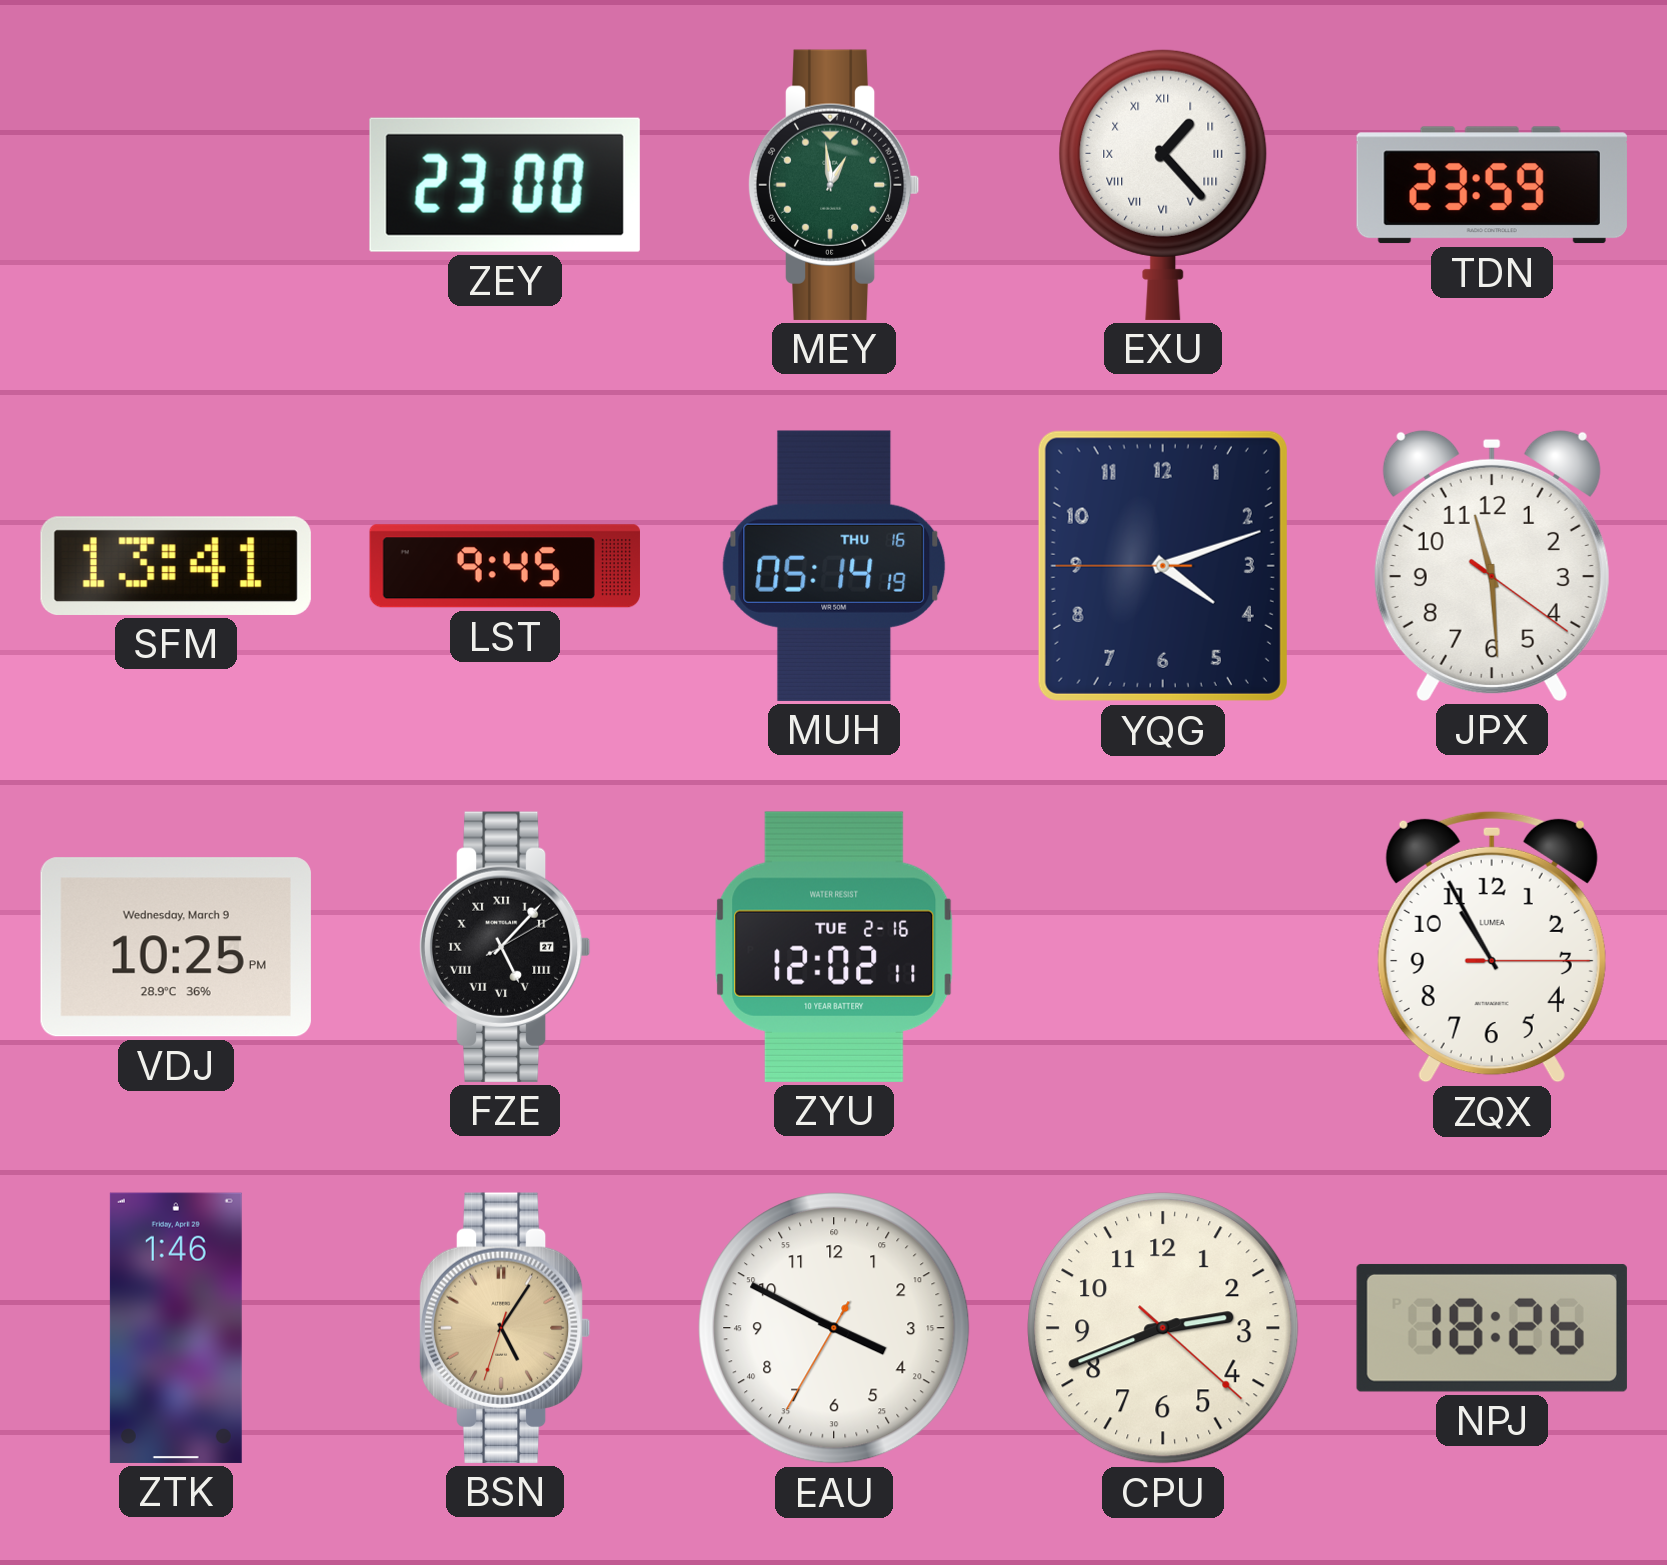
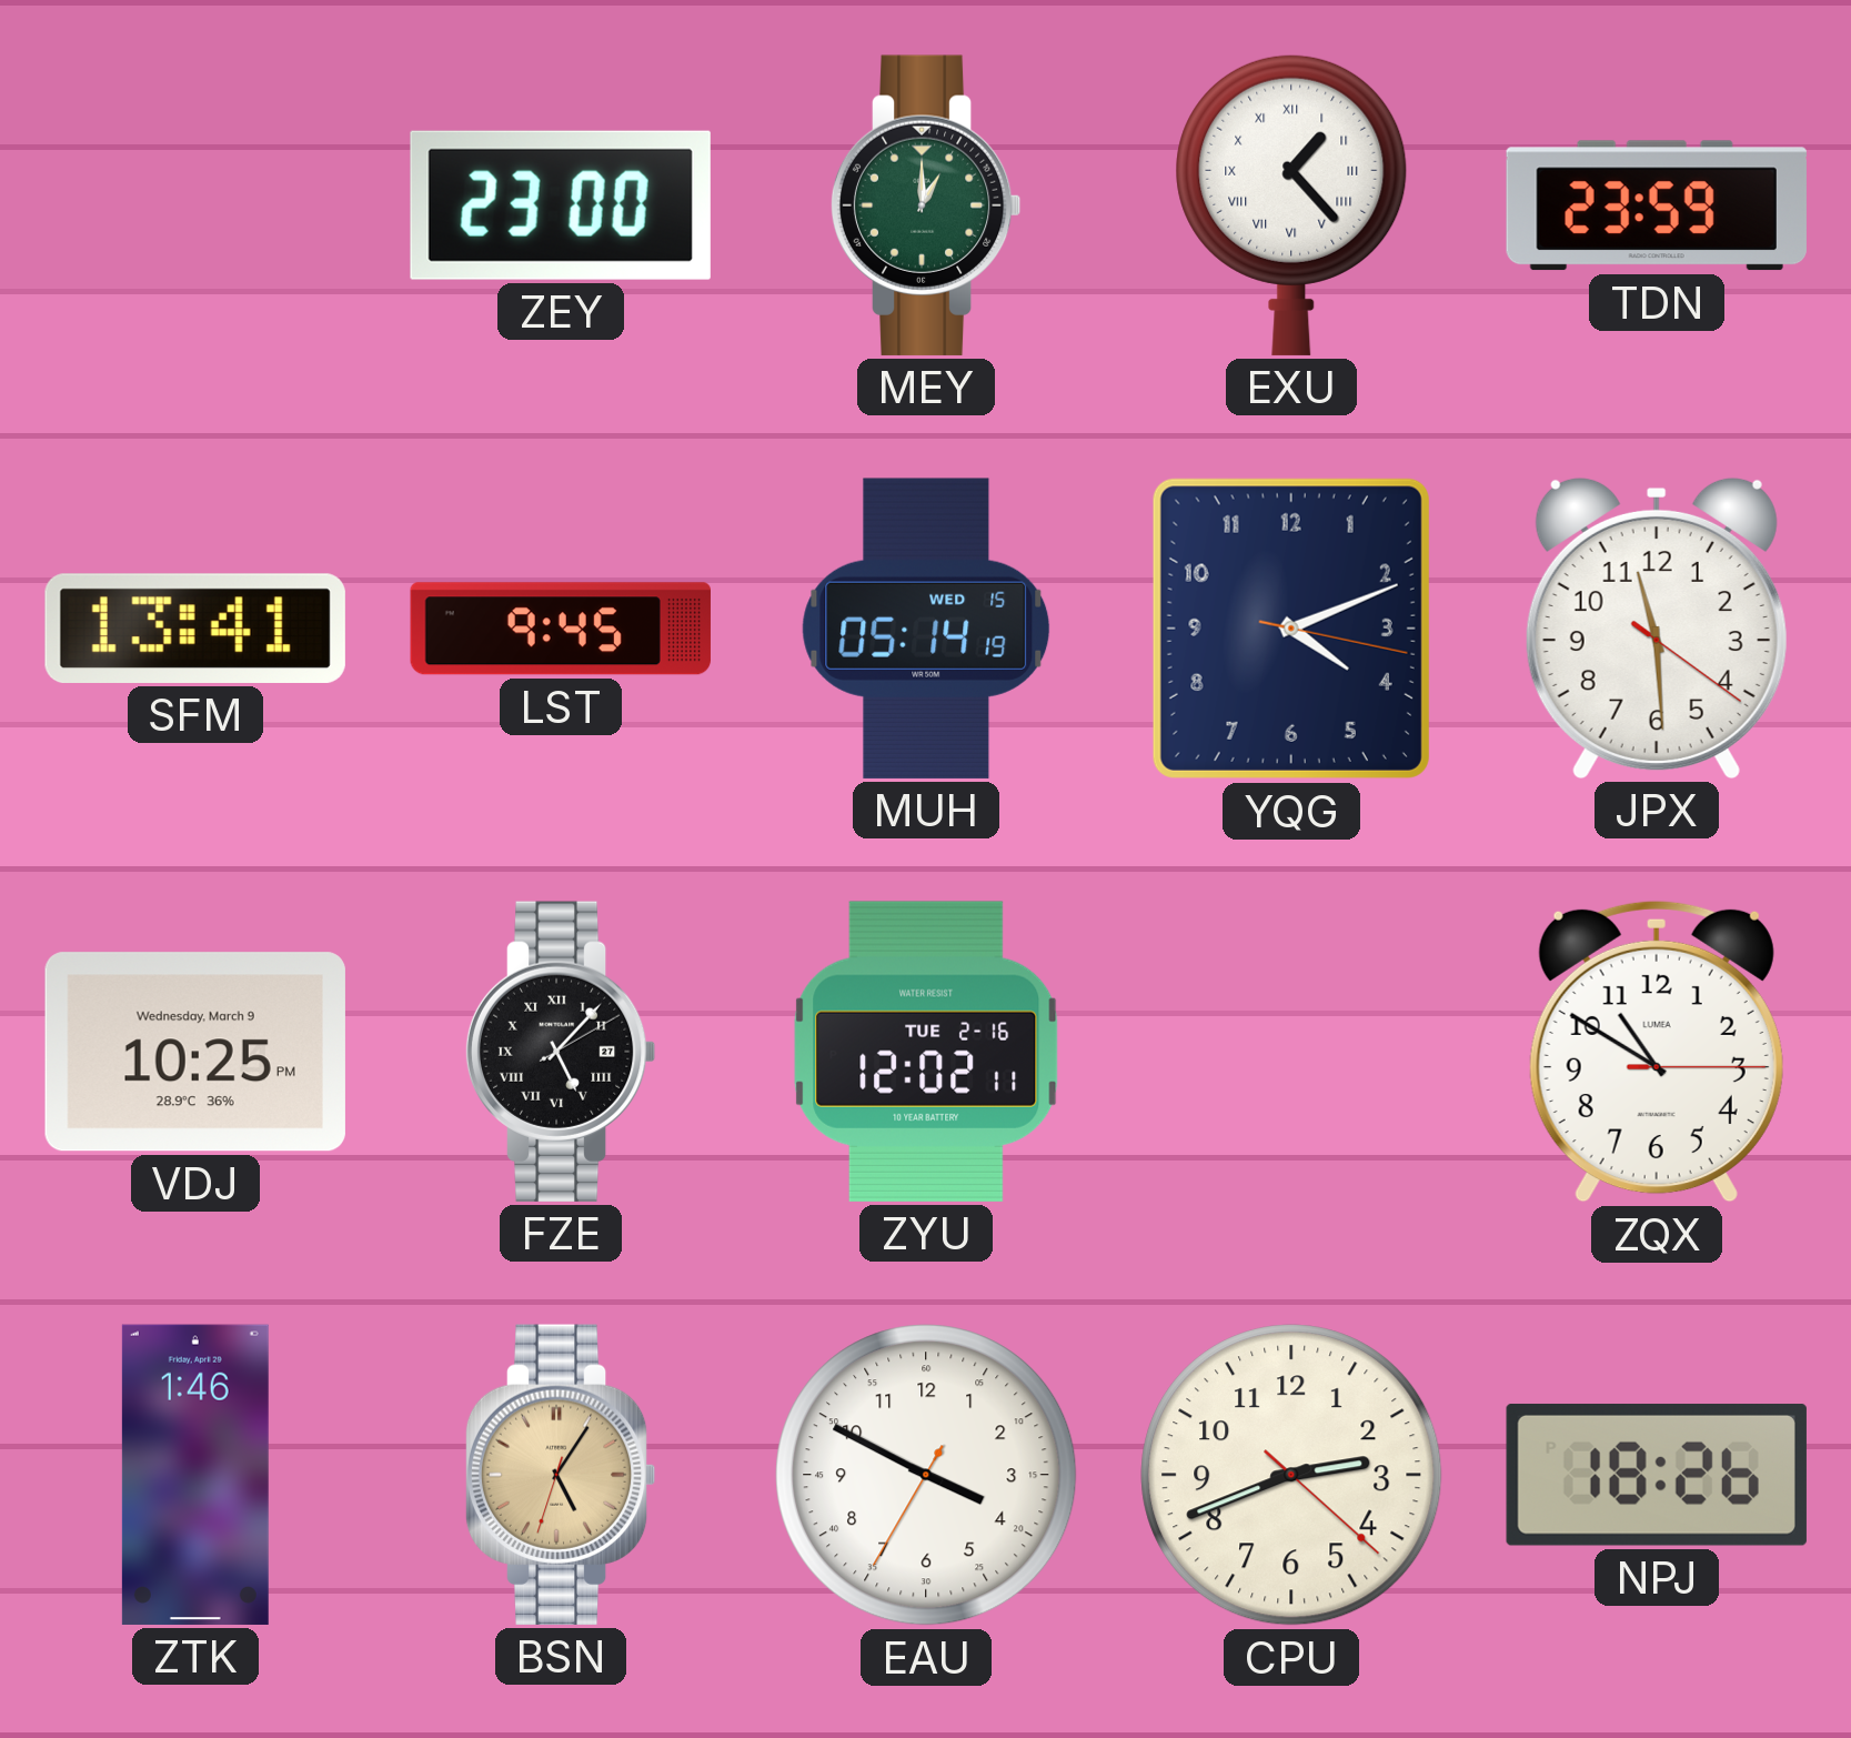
MEY: 12:59 -> 1:00 (926, 205)
MUH date: THU 16 -> WED 15 (926, 629)
YQG: 4:11:45 -> 4:11:17 (1291, 629)
ZQX: 10:55 -> 10:50 (1657, 1052)
